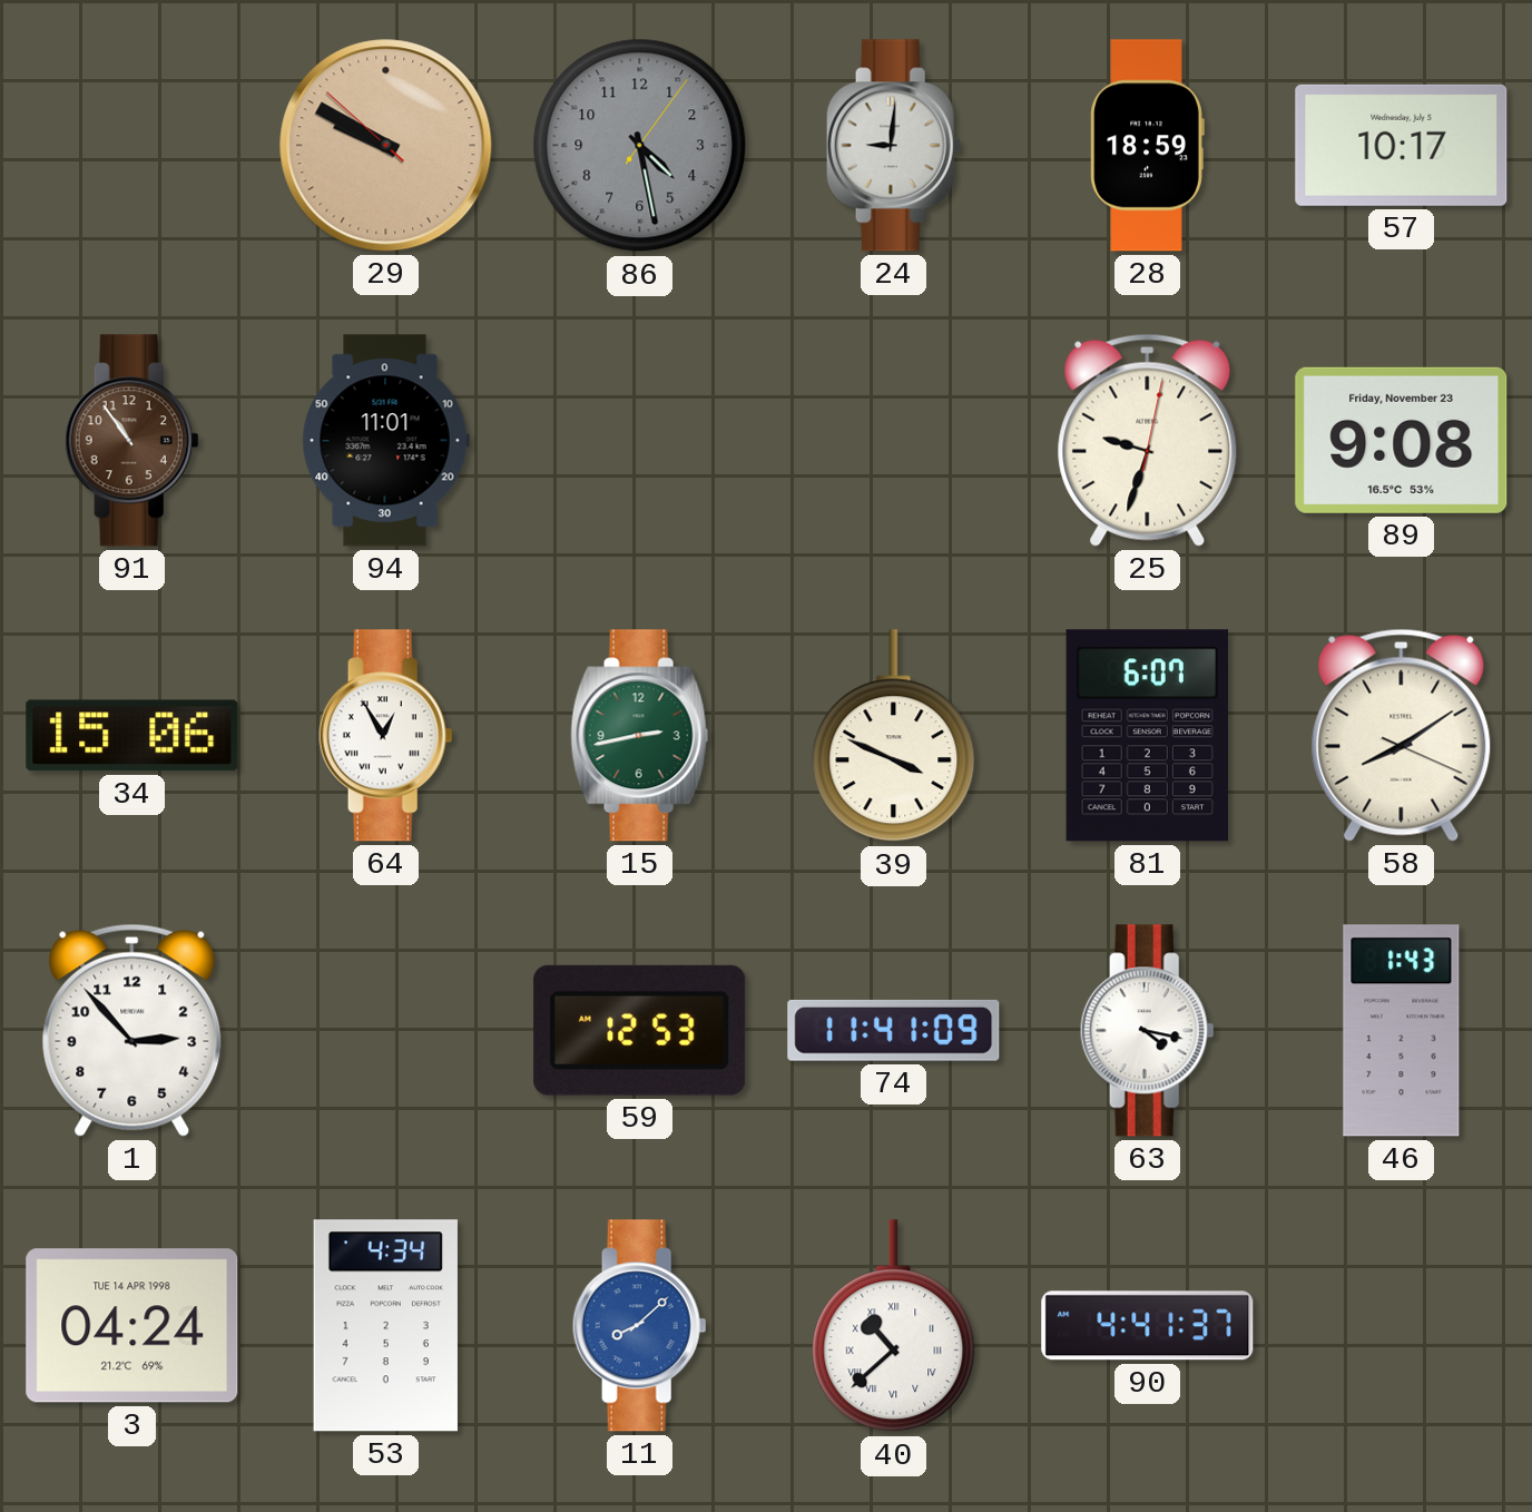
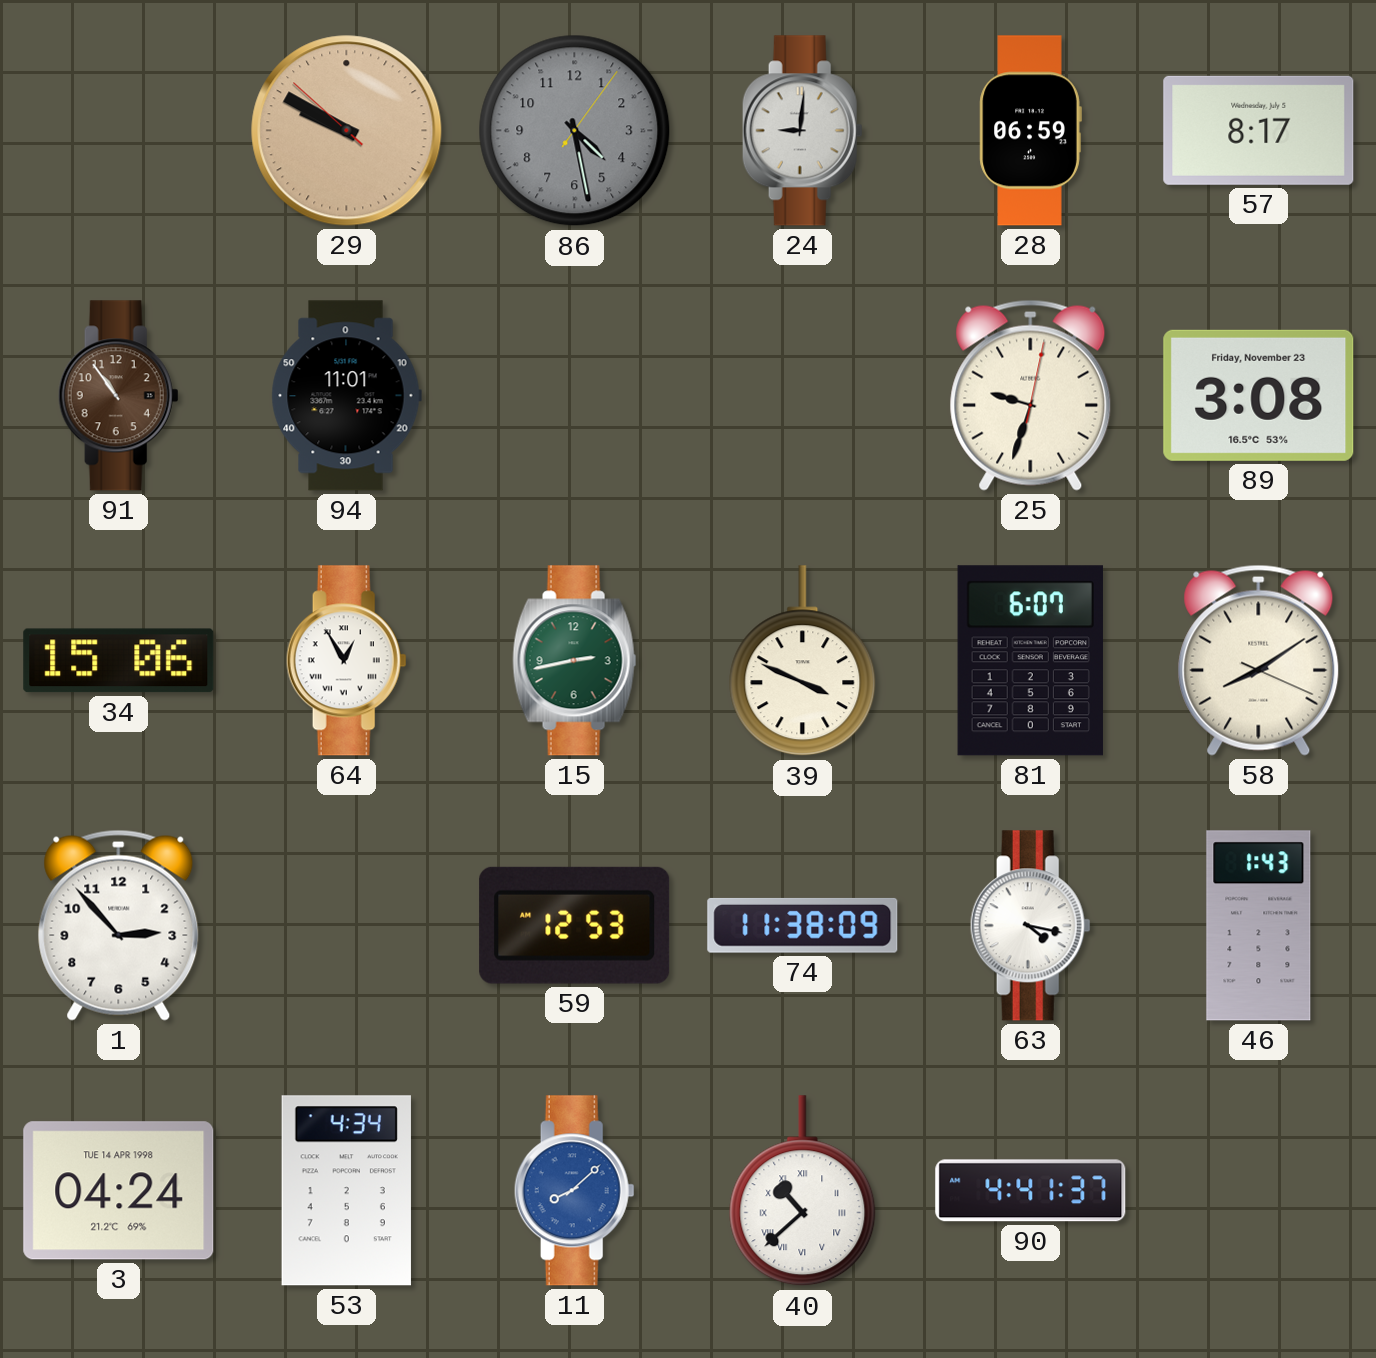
28: 18:59 -> 06:59 (1030, 131)
57: 10:17 -> 8:17 (1259, 130)
89: 9:08 -> 3:08 (1259, 395)
74: 11:41 -> 11:38 (803, 925)
